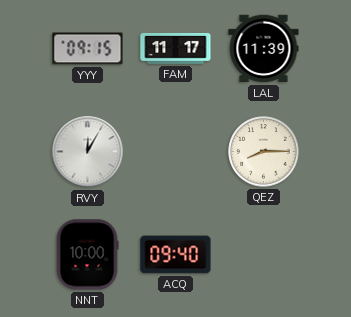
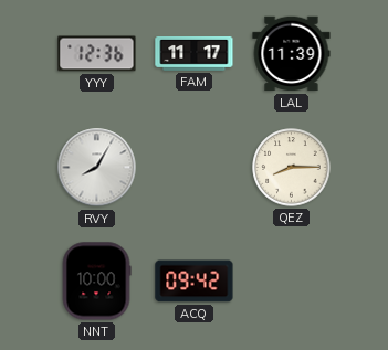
YYY: 09:15 -> 12:36 (97, 54)
RVY: 12:05 -> 8:05 (97, 168)
ACQ: 09:40 -> 09:42 (195, 282)
